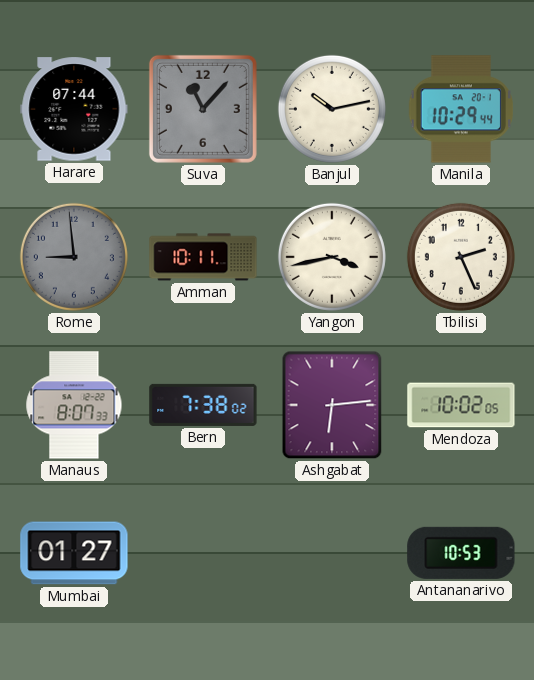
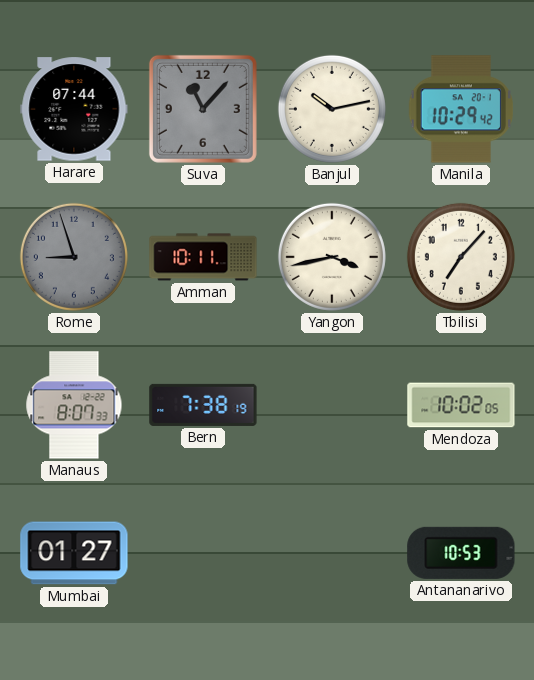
Manila: 10:29:44 -> 10:29:42 (461, 109)
Rome: 8:59 -> 8:57 (74, 257)
Tbilisi: 2:26 -> 7:07 (461, 257)
Bern: 7:38:02 -> 7:38:19 (203, 405)
Ashgabat: 6:14 -> none (332, 405)
